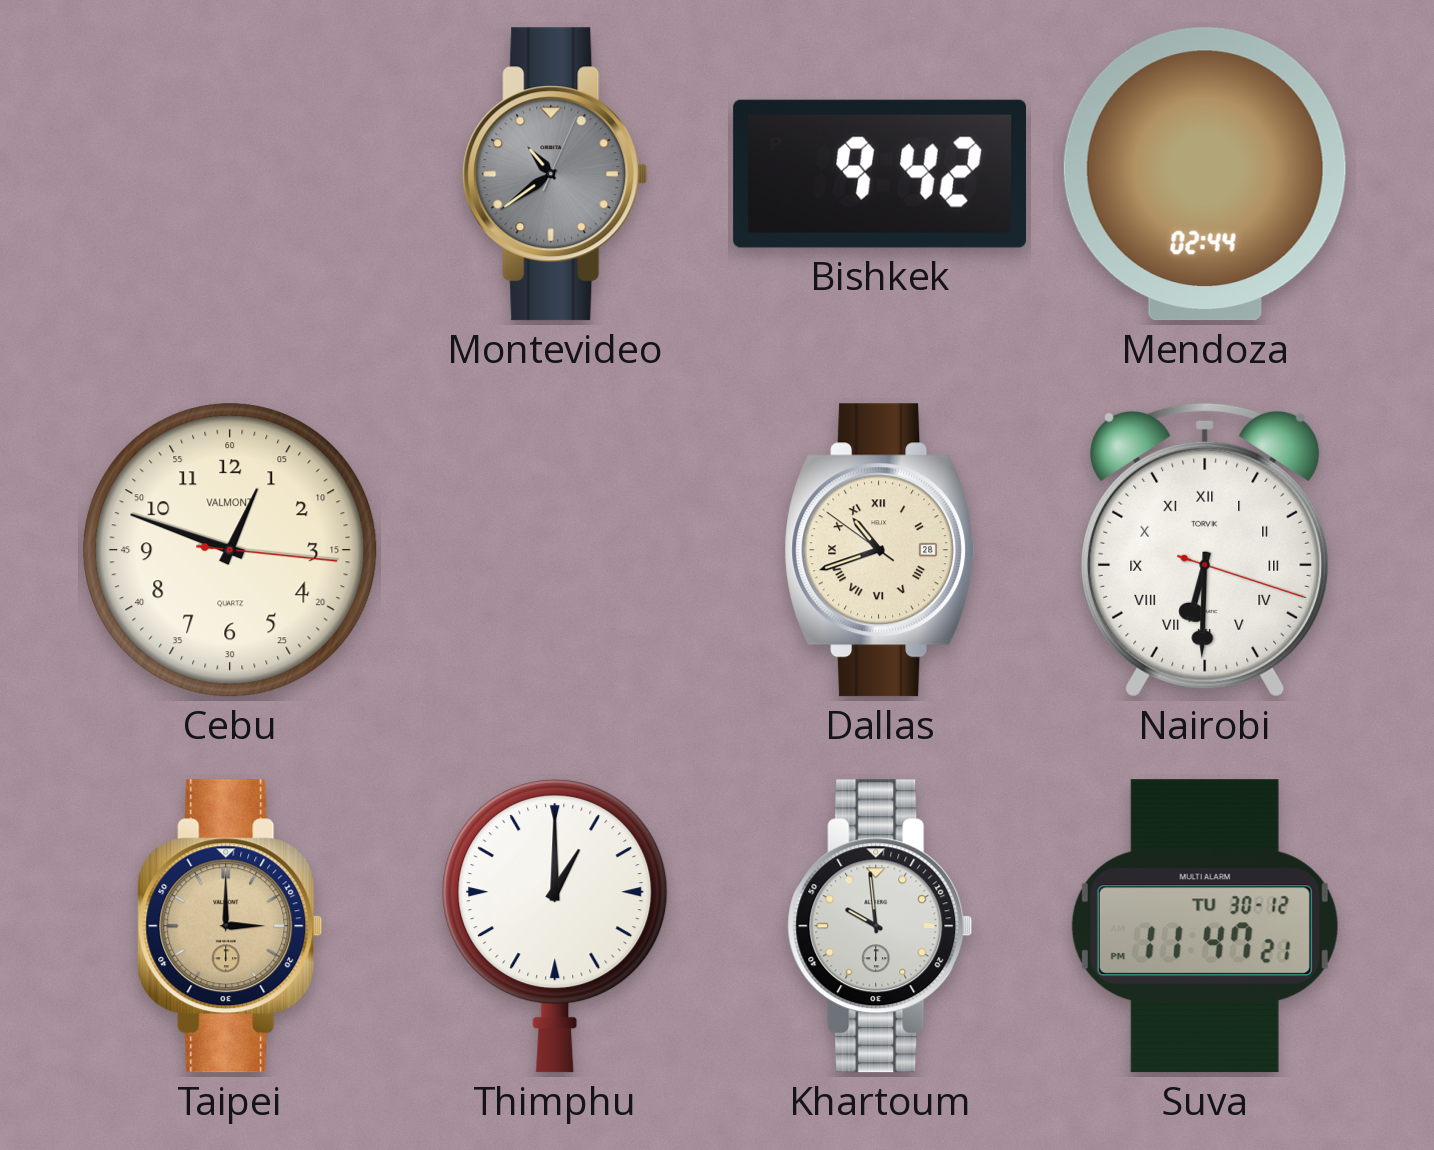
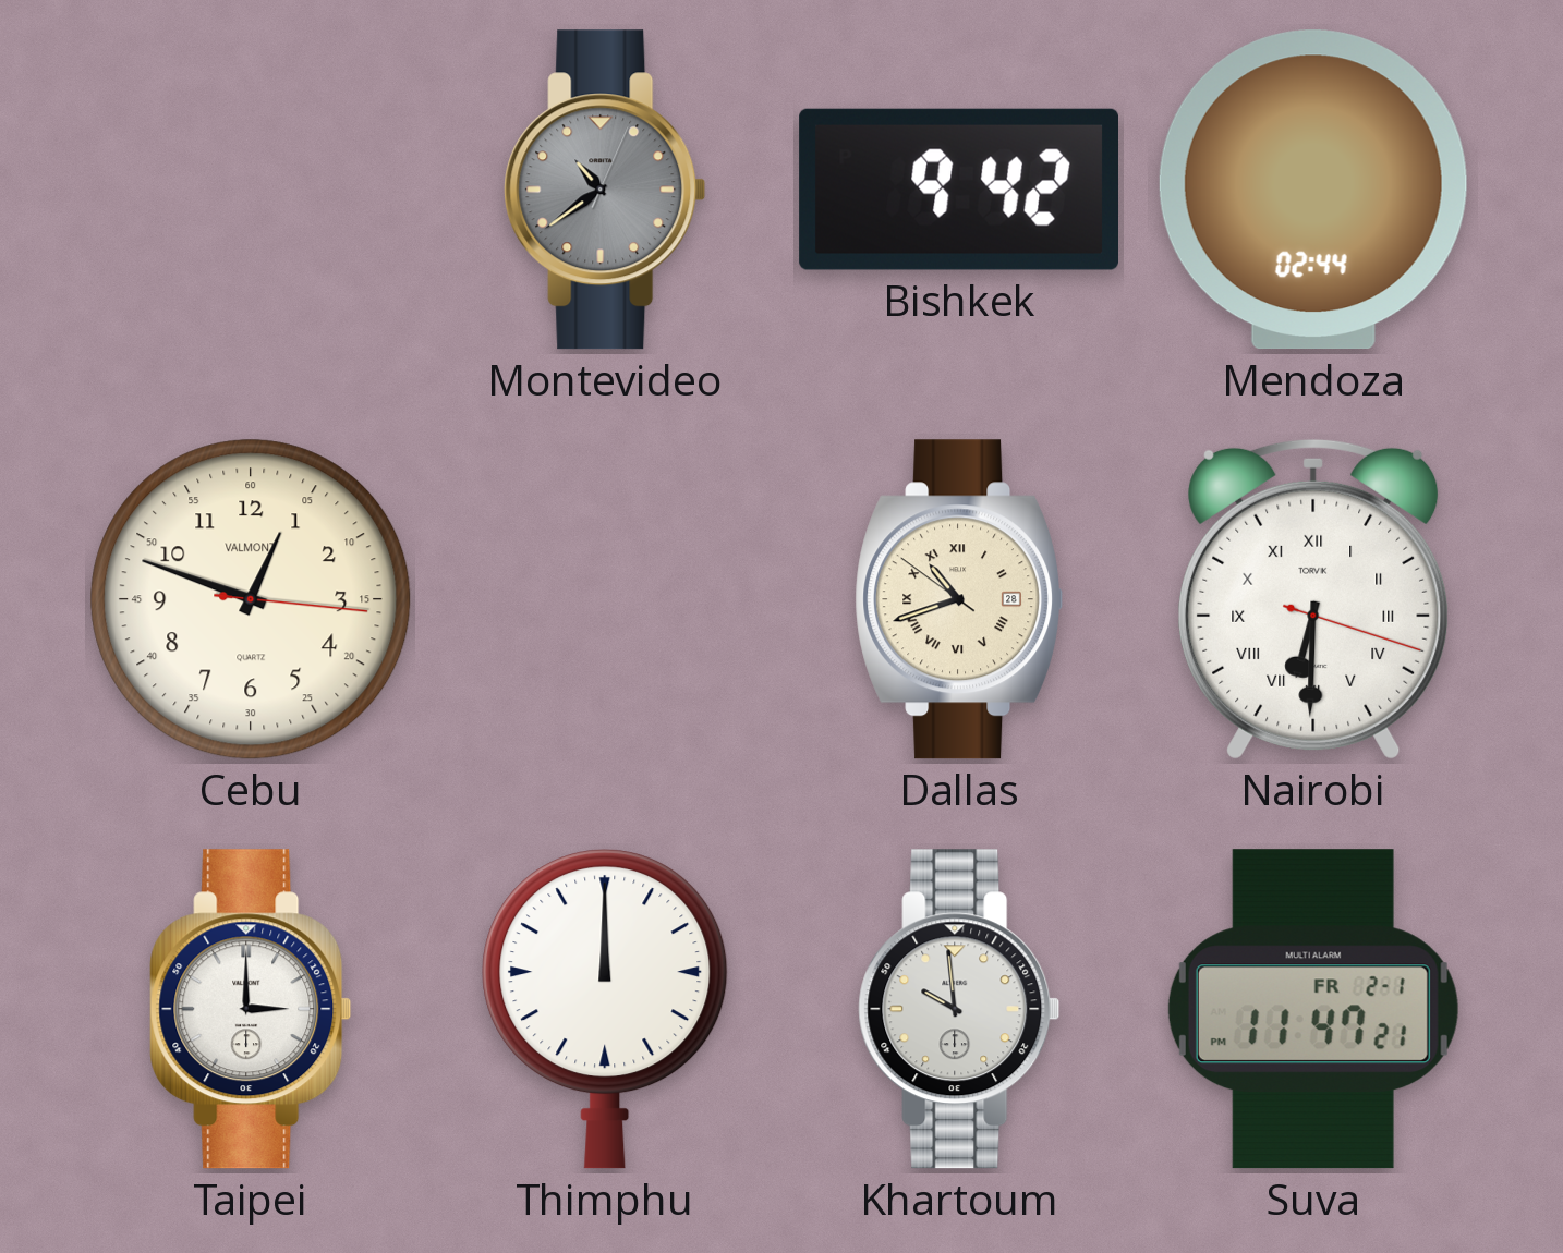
Taipei dial: champagne -> white (251, 1009)
Thimphu: 1:00 -> 12:00 (605, 1009)
Suva date: TU 30-12 -> FR 2-1 (1313, 1009)
